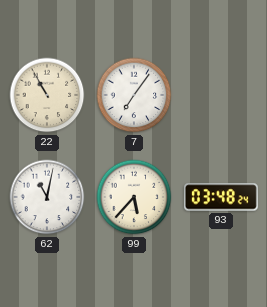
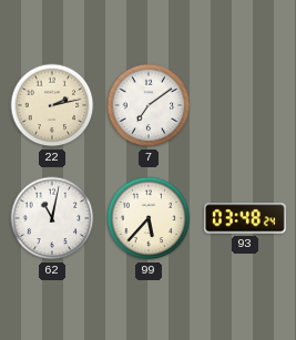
22: 10:55 -> 2:13 (52, 105)
7: 7:06 -> 7:09 (149, 105)
